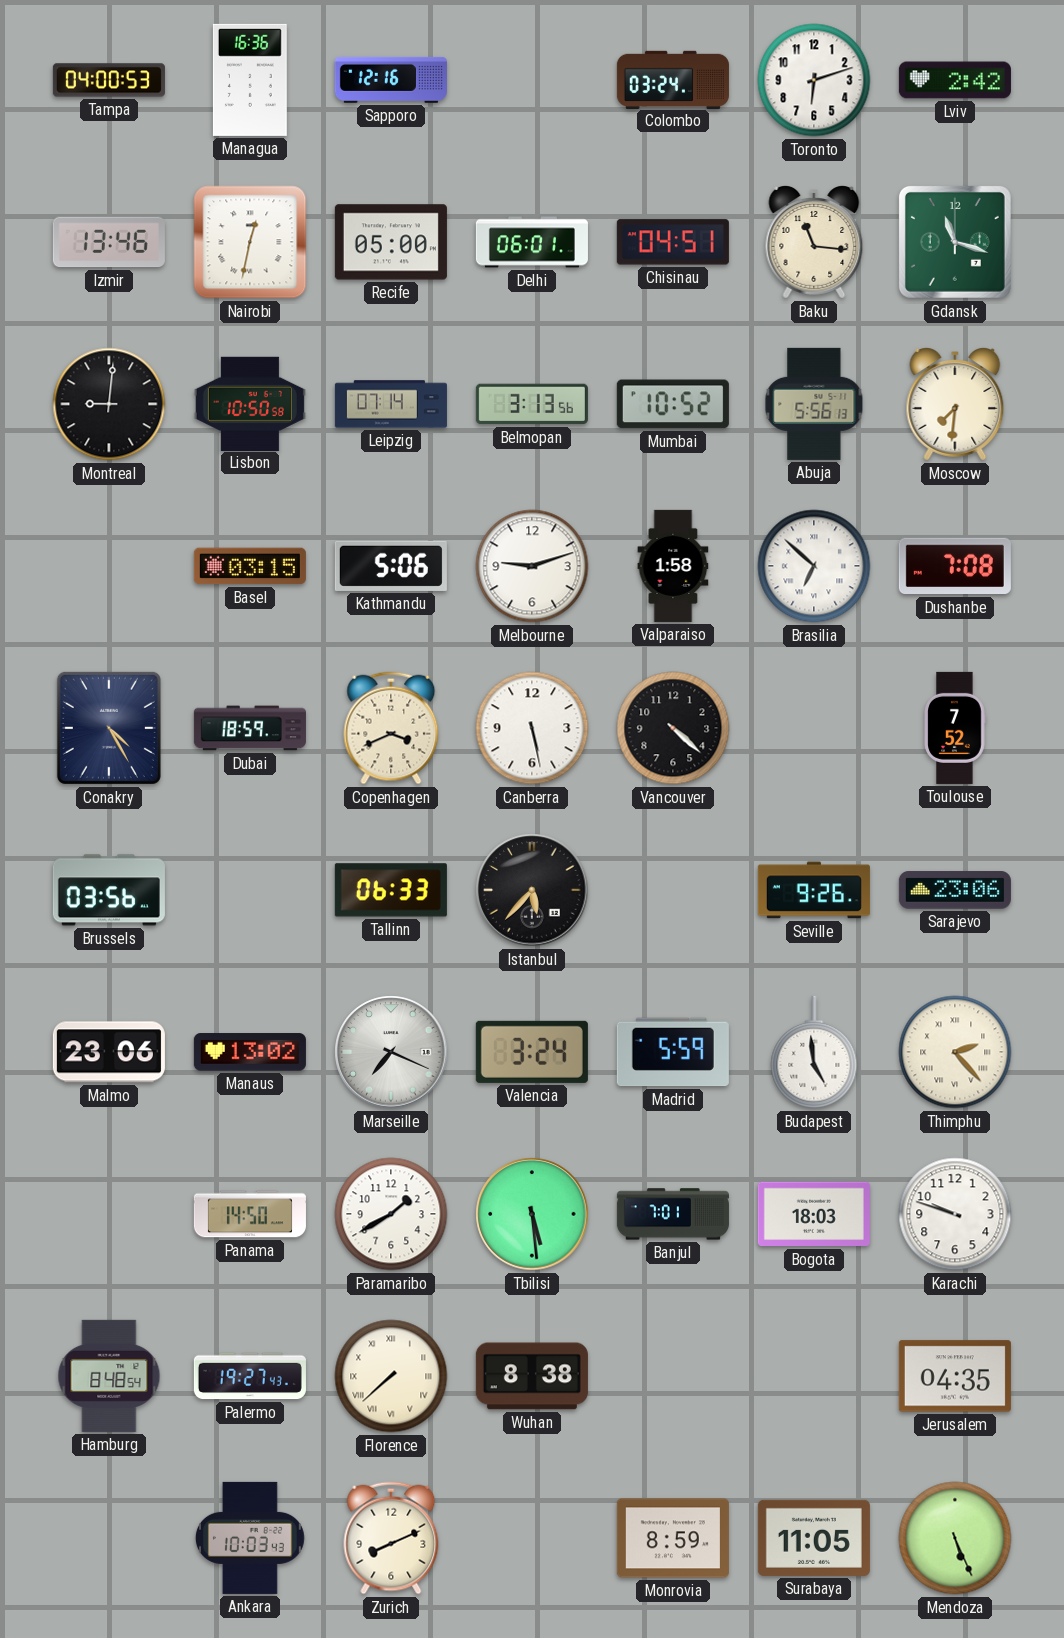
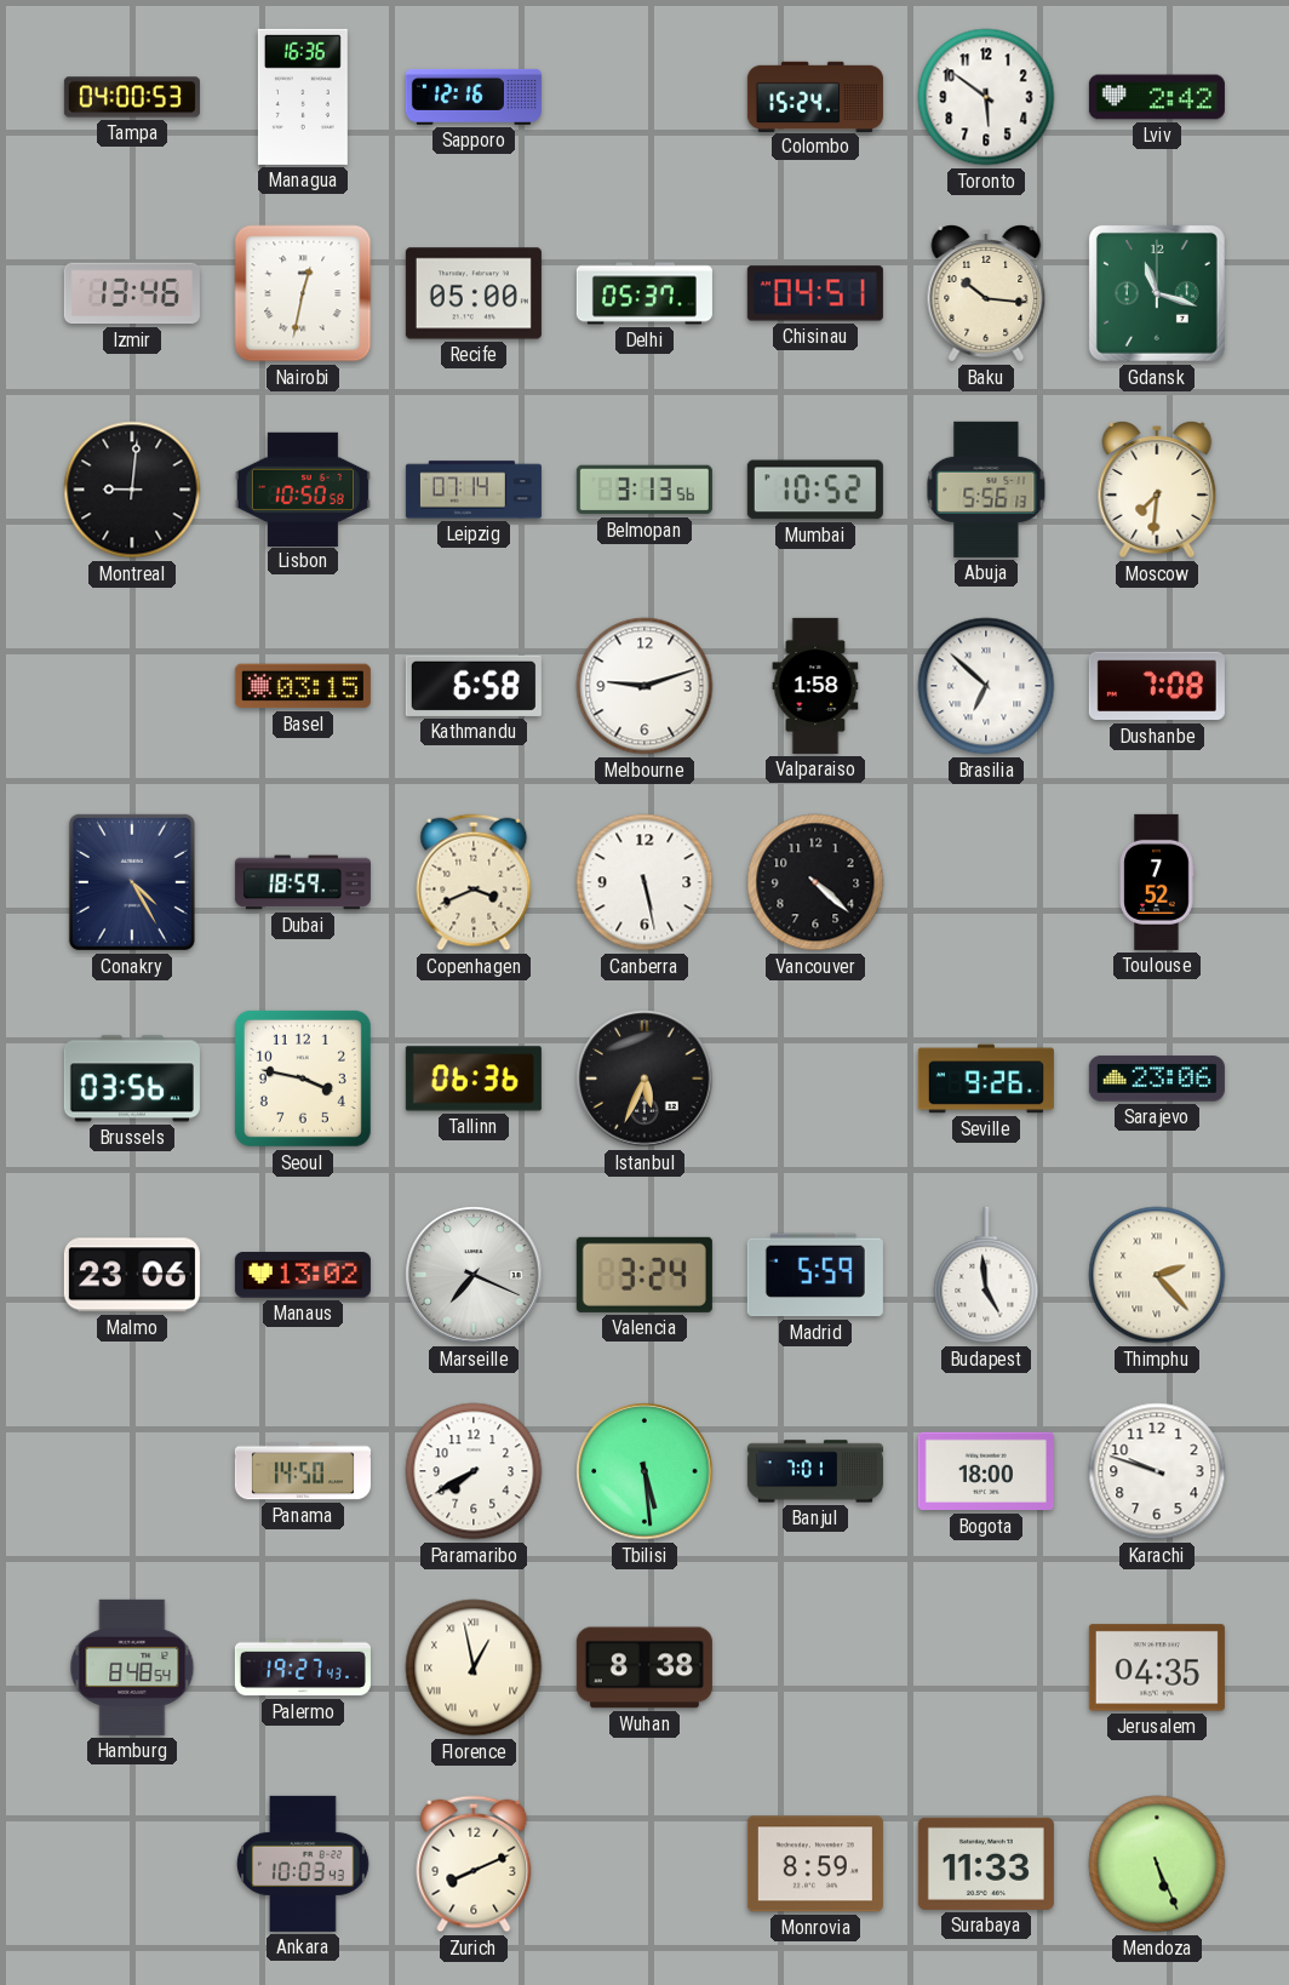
Colombo: 03:24 -> 15:24 (815, 96)
Toronto: 6:12 -> 5:51 (986, 97)
Delhi: 06:01 -> 05:37 (644, 293)
Baku: 11:16 -> 10:16 (986, 294)
Kathmandu: 5:06 -> 6:58 (474, 686)
Seoul: none -> 3:47 (303, 1079)
Tallinn: 06:33 -> 06:36 (474, 1079)
Istanbul: 5:37 -> 5:34 (644, 1079)
Paramaribo: 1:40 -> 7:40 (474, 1471)
Bogota: 18:03 -> 18:00 (986, 1471)
Florence: 7:38 -> 12:58 (474, 1667)
Surabaya: 11:05 -> 11:33 (986, 1864)
